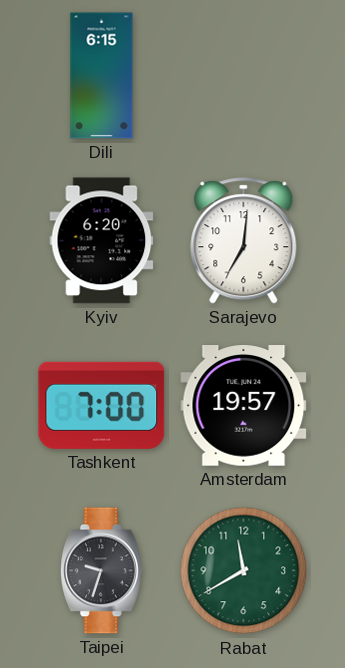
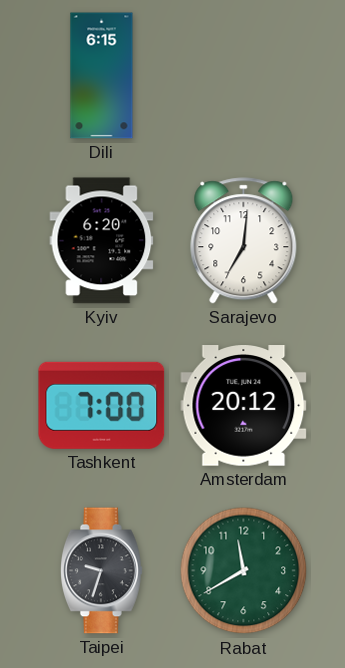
Amsterdam: 19:57 -> 20:12 (244, 406)
